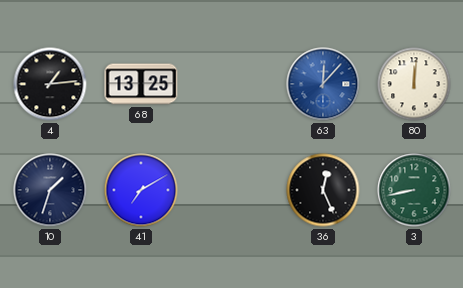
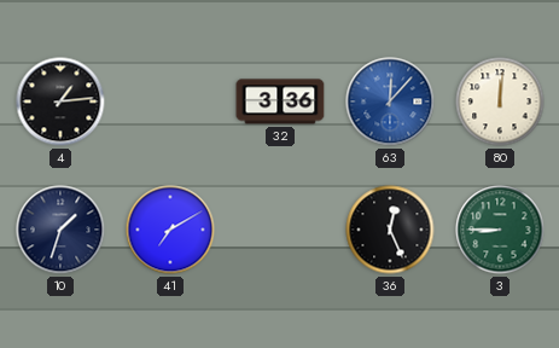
68: 13:25 -> none (141, 84)
32: none -> 3:36 (280, 101)
3: 8:43 -> 8:45 (500, 230)
